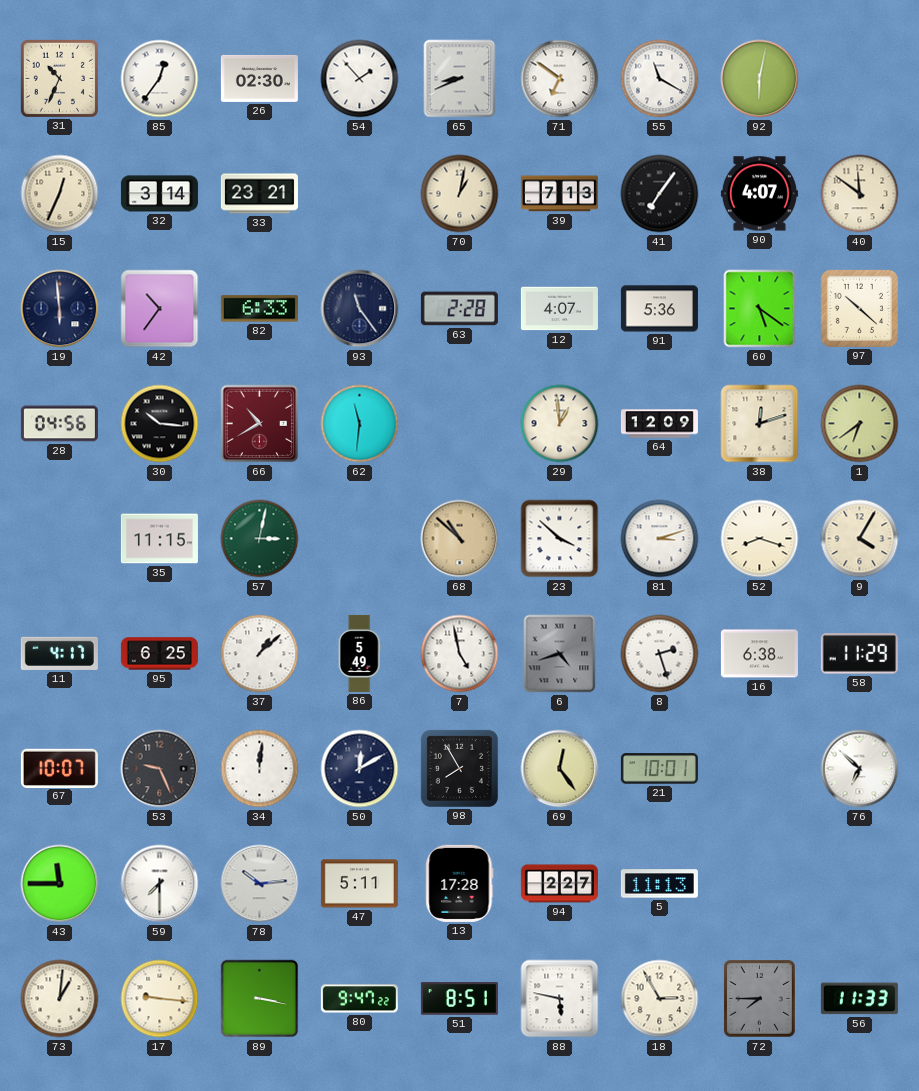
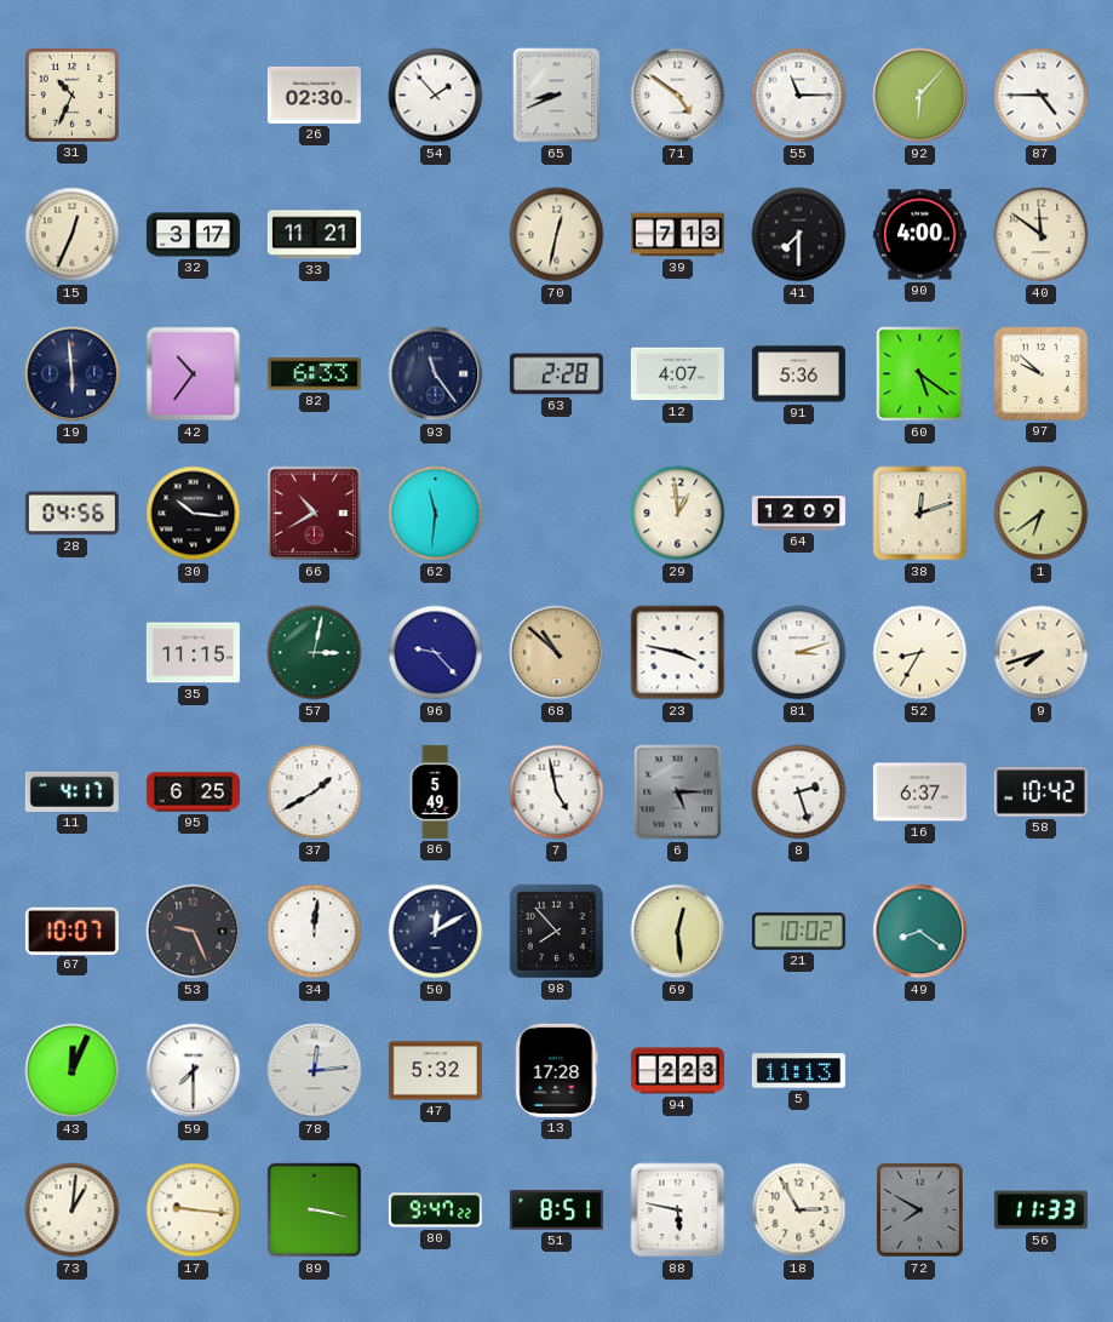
85: 12:36 -> none (160, 79)
71: 6:51 -> 4:51 (678, 96)
55: 11:20 -> 11:15 (799, 96)
92: 6:02 -> 6:07 (920, 96)
87: none -> 4:45 (1042, 96)
32: 3:14 -> 3:17 (193, 235)
33: 23:21 -> 11:21 (314, 235)
70: 1:02 -> 12:32 (557, 235)
41: 7:06 -> 7:30 (799, 235)
90: 4:07 -> 4:00 (919, 235)
97: 10:22 -> 9:52 (1040, 373)
96: none -> 9:23 (436, 653)
23: 3:52 -> 3:47 (678, 653)
52: 8:18 -> 8:35 (920, 653)
9: 4:05 -> 7:42 (1042, 653)
37: 1:08 -> 1:40 (315, 792)
6: 4:42 -> 5:15 (678, 792)
16: 6:38 -> 6:37 (919, 792)
58: 11:29 -> 10:42 (1040, 792)
98: 7:55 -> 7:53 (556, 931)
69: 12:24 -> 12:29 (678, 932)
21: 10:01 -> 10:02 (798, 932)
49: none -> 8:21 (920, 932)
76: 6:52 -> none (860, 769)
43: 11:45 -> 12:04 (73, 1071)
78: 10:14 -> 12:14 (315, 1071)
47: 5:11 -> 5:32 (435, 1071)
94: 2:27 -> 2:23 (677, 1071)
72: 7:45 -> 7:50 (920, 1211)
